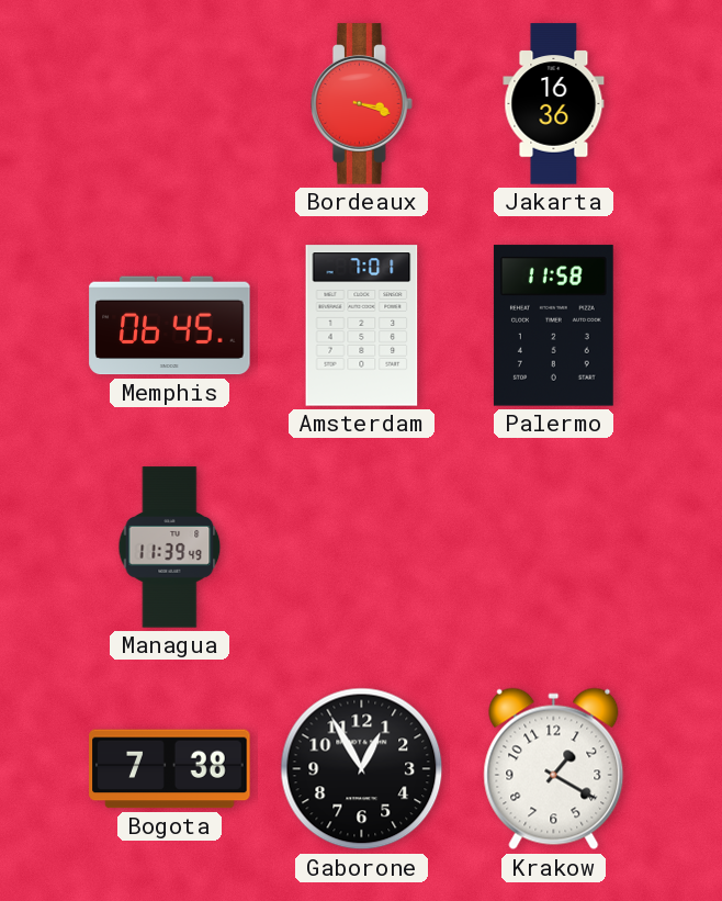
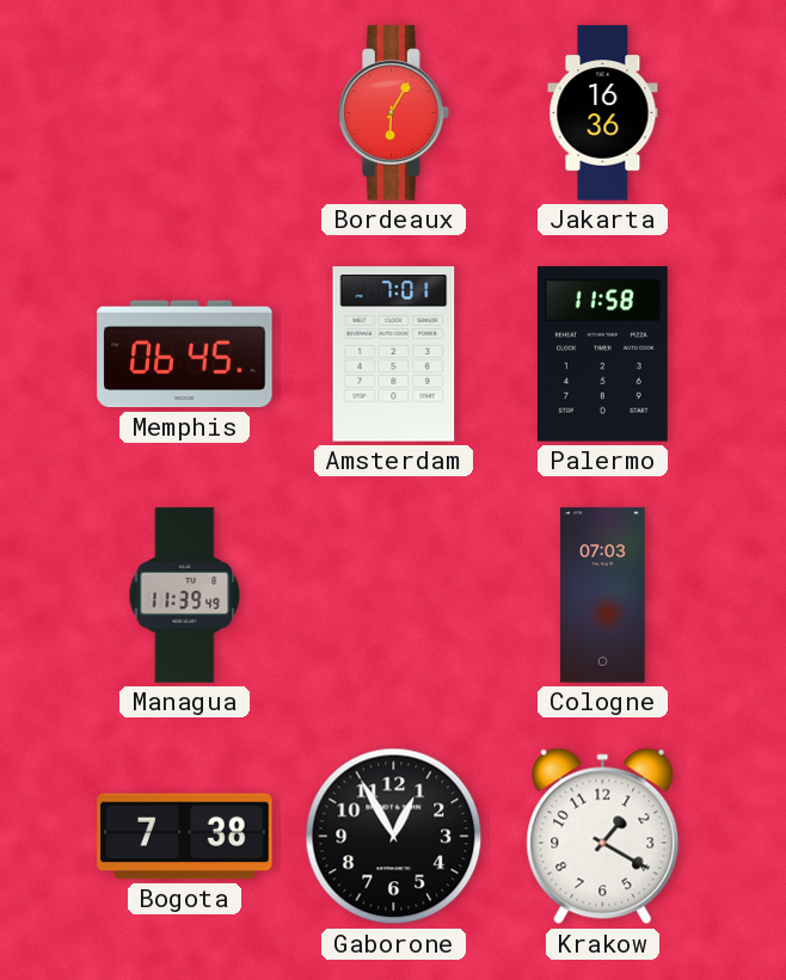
Bordeaux: 3:18 -> 6:05 (394, 113)
Cologne: none -> 07:03 (603, 596)
